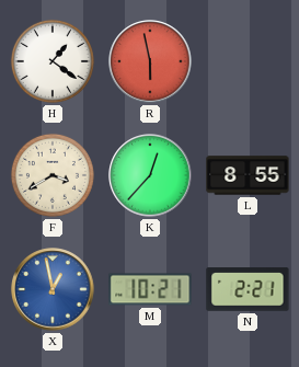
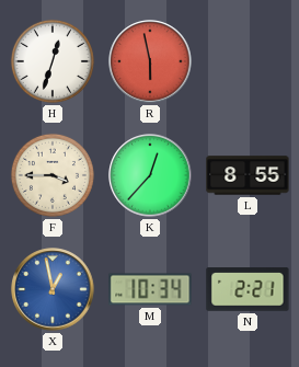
H: 1:21 -> 12:33 (53, 61)
F: 3:40 -> 3:45 (53, 175)
M: 10:21 -> 10:34 (150, 289)
